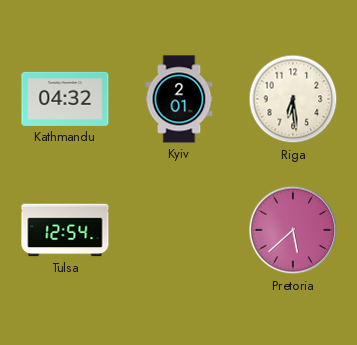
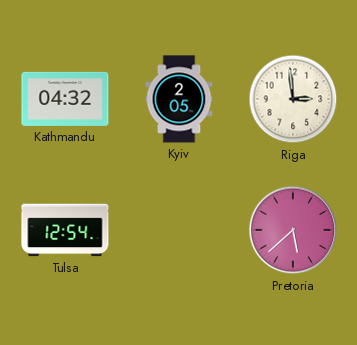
Kyiv: 2:01 -> 2:05 (179, 99)
Riga: 6:29 -> 2:59 (293, 99)
